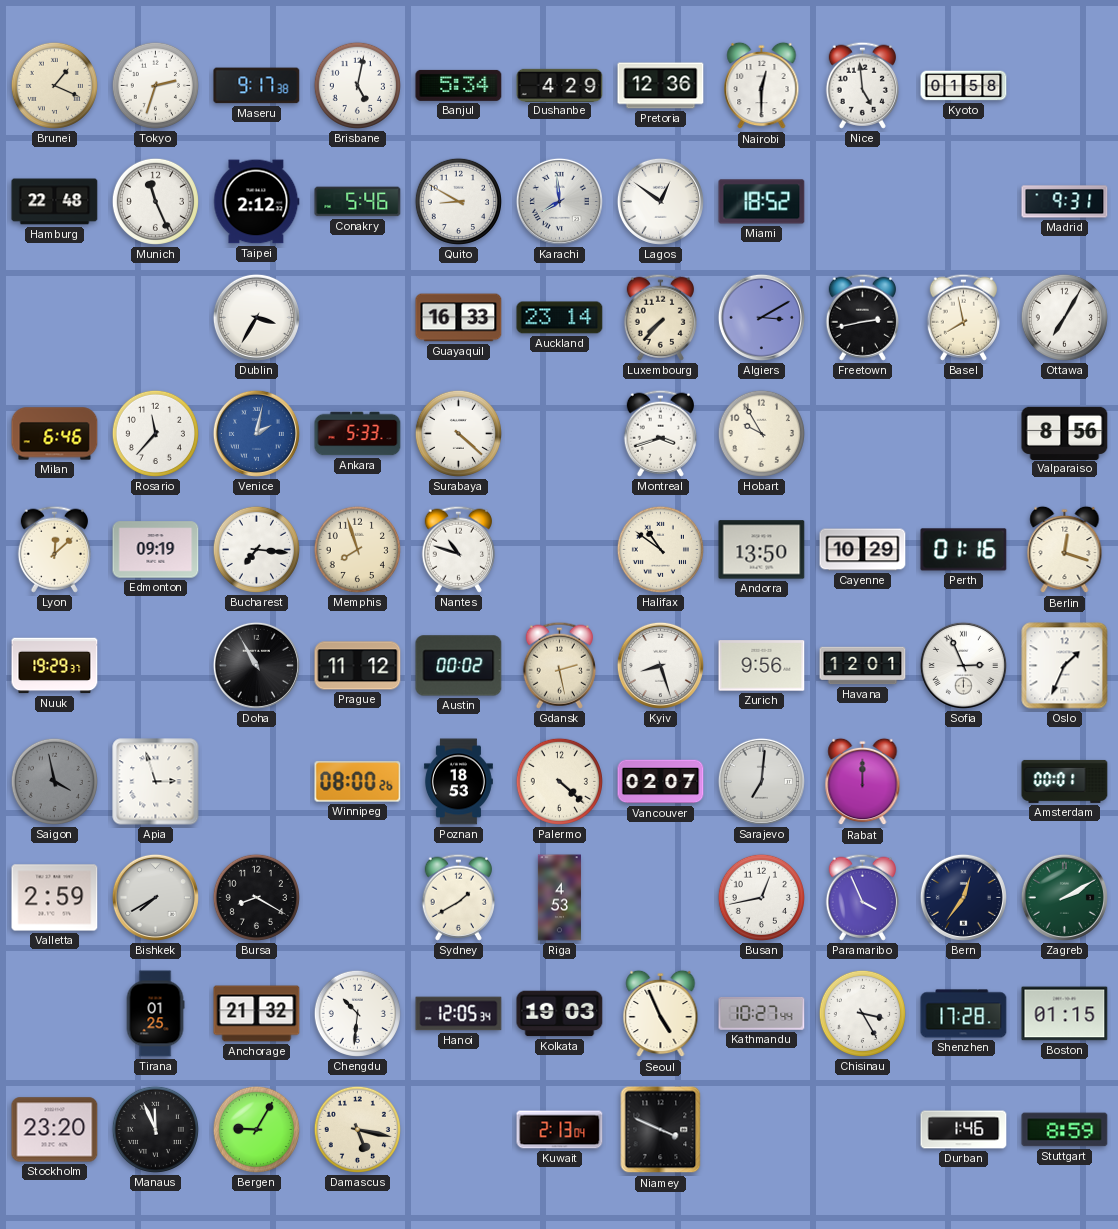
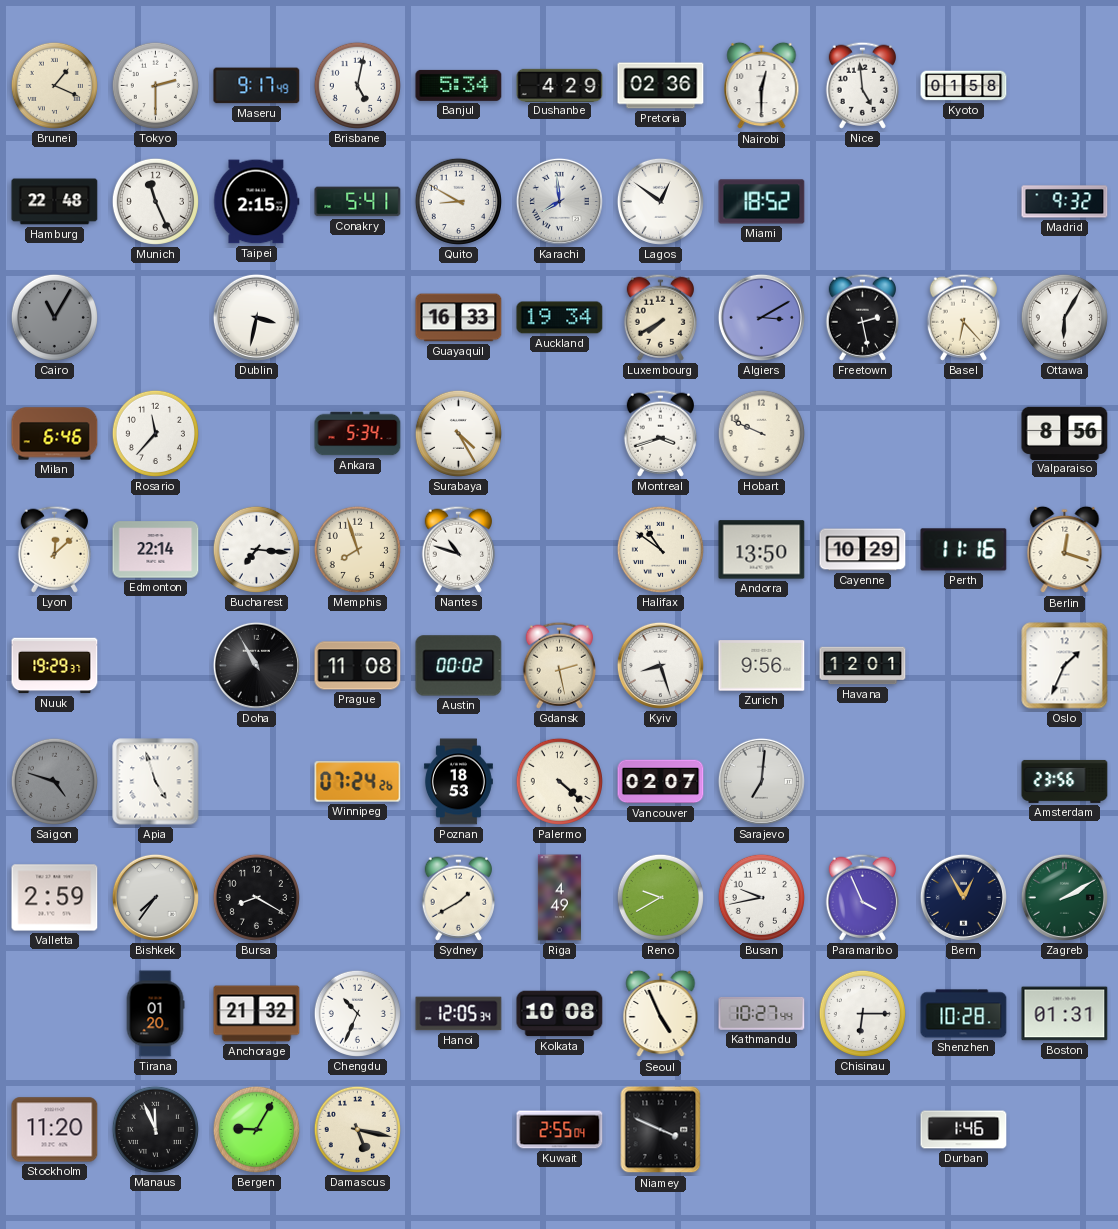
Tokyo: 2:33 -> 2:30 (155, 85)
Maseru: 9:17:38 -> 9:17:49 (257, 86)
Pretoria: 12:36 -> 02:36 (661, 86)
Taipei: 2:12 -> 2:15 (257, 202)
Conakry: 5:46 -> 5:41 (358, 202)
Madrid: 9:31 -> 9:32 (1065, 202)
Cairo: none -> 11:05 (54, 317)
Dublin: 3:35 -> 3:32 (256, 317)
Auckland: 23:14 -> 19:34 (560, 318)
Luxembourg: 7:37 -> 7:40 (660, 317)
Freetown: 2:43 -> 2:28 (862, 317)
Basel: 7:58 -> 6:23 (963, 317)
Ottawa: 7:05 -> 6:05 (1064, 317)
Venice: 2:02 -> none (256, 433)
Ankara: 5:33 -> 5:34 (358, 434)
Surabaya: 4:22 -> 4:25 (458, 433)
Hobart: 9:55 -> 9:49 (761, 433)
Edmonton: 09:19 -> 22:14 (156, 550)
Perth: 01:16 -> 11:16 (964, 550)
Prague: 11:12 -> 11:08 (358, 666)
Sofia: 2:56 -> none (963, 665)
Saigon: 3:58 -> 4:48 (54, 781)
Apia: 2:57 -> 4:57 (156, 782)
Winnipeg: 08:00 -> 07:24 (358, 782)
Rabat: 12:00 -> none (863, 782)
Amsterdam: 00:01 -> 23:56 (1065, 781)
Bishkek: 7:40 -> 7:36 (155, 897)
Riga: 4:53 -> 4:49 (559, 898)
Reno: none -> 9:40 (660, 897)
Busan: 12:43 -> 9:43 (761, 897)
Bern: 12:36 -> 12:55 (963, 897)
Tirana: 01:25 -> 01:20 (155, 1014)
Chengdu: 10:31 -> 10:34 (357, 1013)
Kolkata: 19:03 -> 10:08 (560, 1014)
Chisinau: 3:25 -> 6:15 (862, 1013)
Shenzhen: 17:28 -> 10:28 (964, 1014)
Boston: 01:15 -> 01:31 (1065, 1014)
Stockholm: 23:20 -> 11:20 (55, 1130)
Kuwait: 2:13 -> 2:55 (560, 1130)
Stuttgart: 8:59 -> none (1065, 1130)
